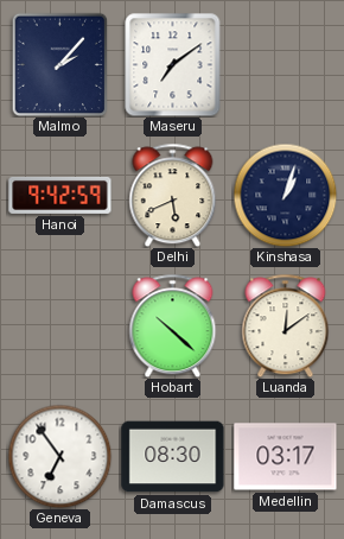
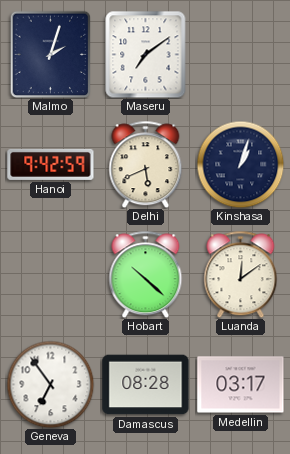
Malmo: 2:07 -> 2:03 (51, 54)
Damascus: 08:30 -> 08:28 (146, 385)
